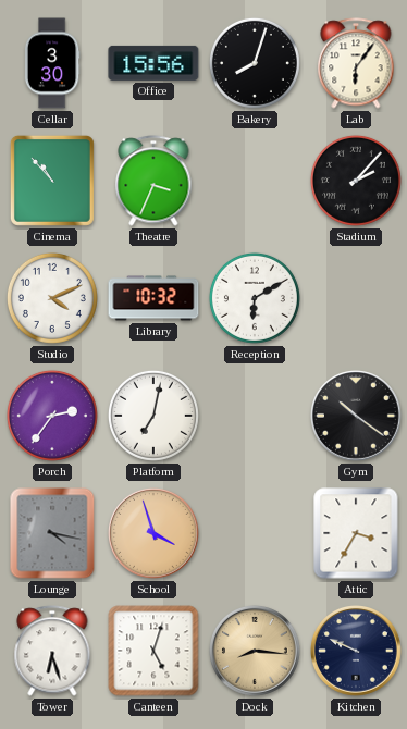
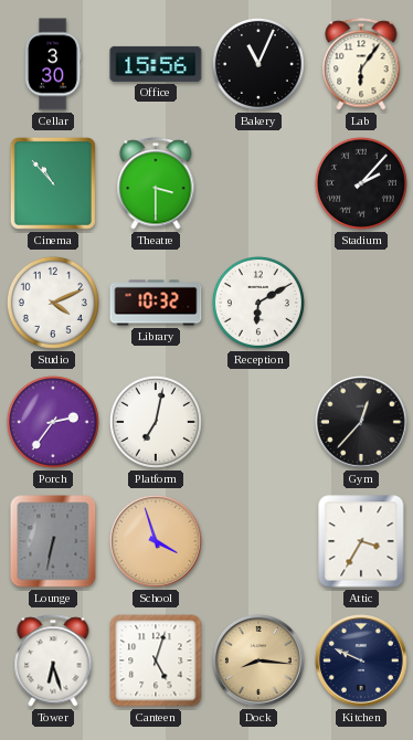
Bakery: 8:03 -> 11:04 (258, 64)
Theatre: 3:34 -> 3:30 (156, 183)
Gym: 10:21 -> 12:37 (362, 423)
Lounge: 4:17 -> 6:32 (53, 541)
